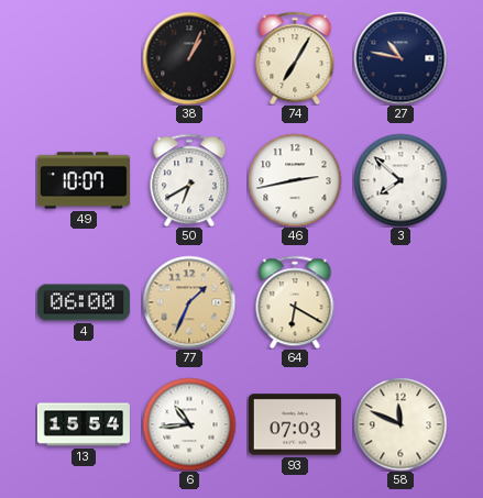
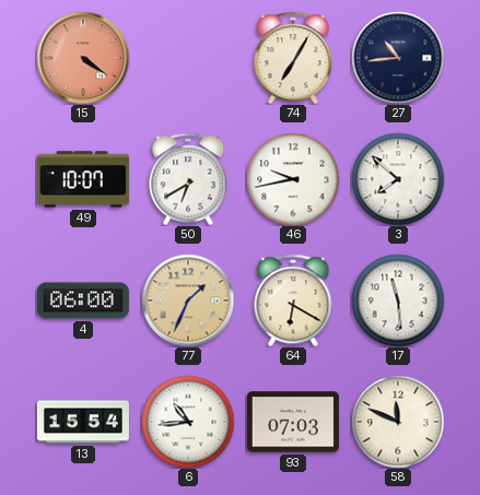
15: none -> 4:21 (83, 58)
38: 1:04 -> none (189, 58)
27: 10:47 -> 10:44 (398, 58)
46: 2:43 -> 9:43 (293, 179)
17: none -> 11:29 (398, 300)
